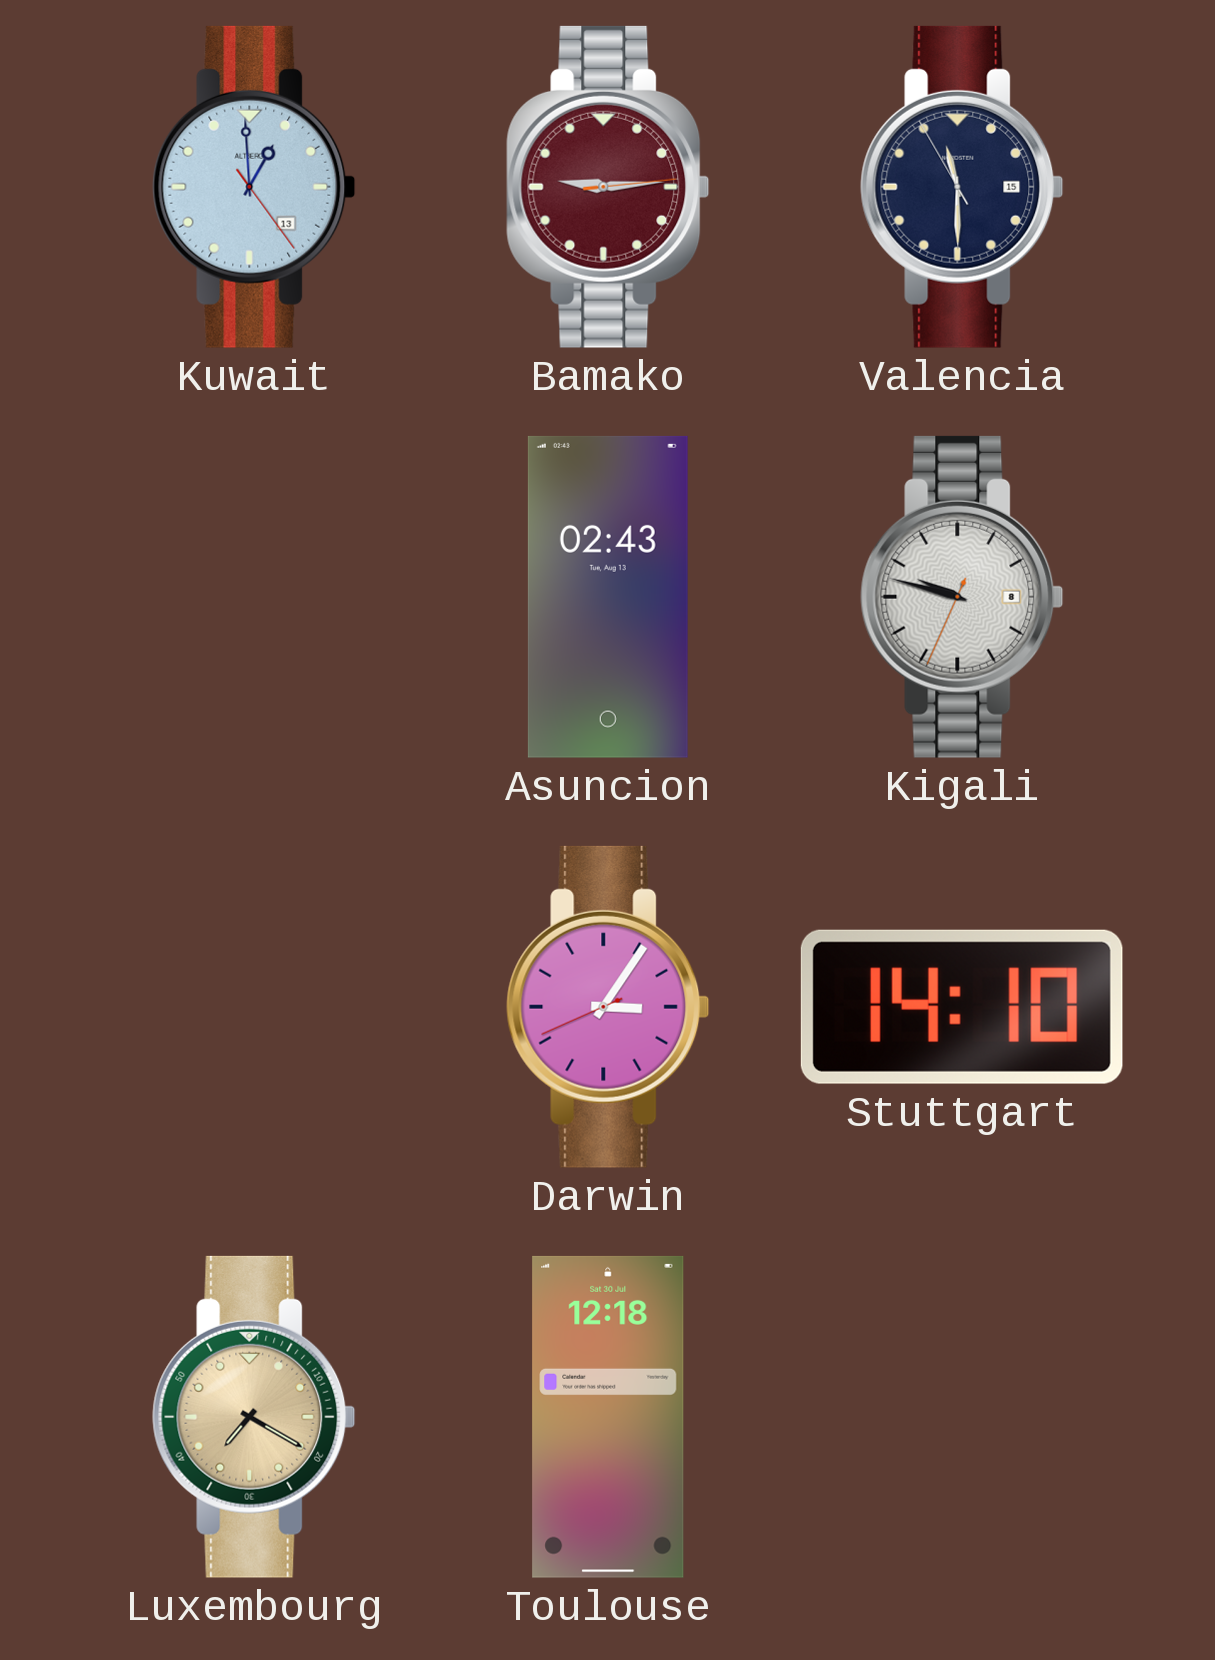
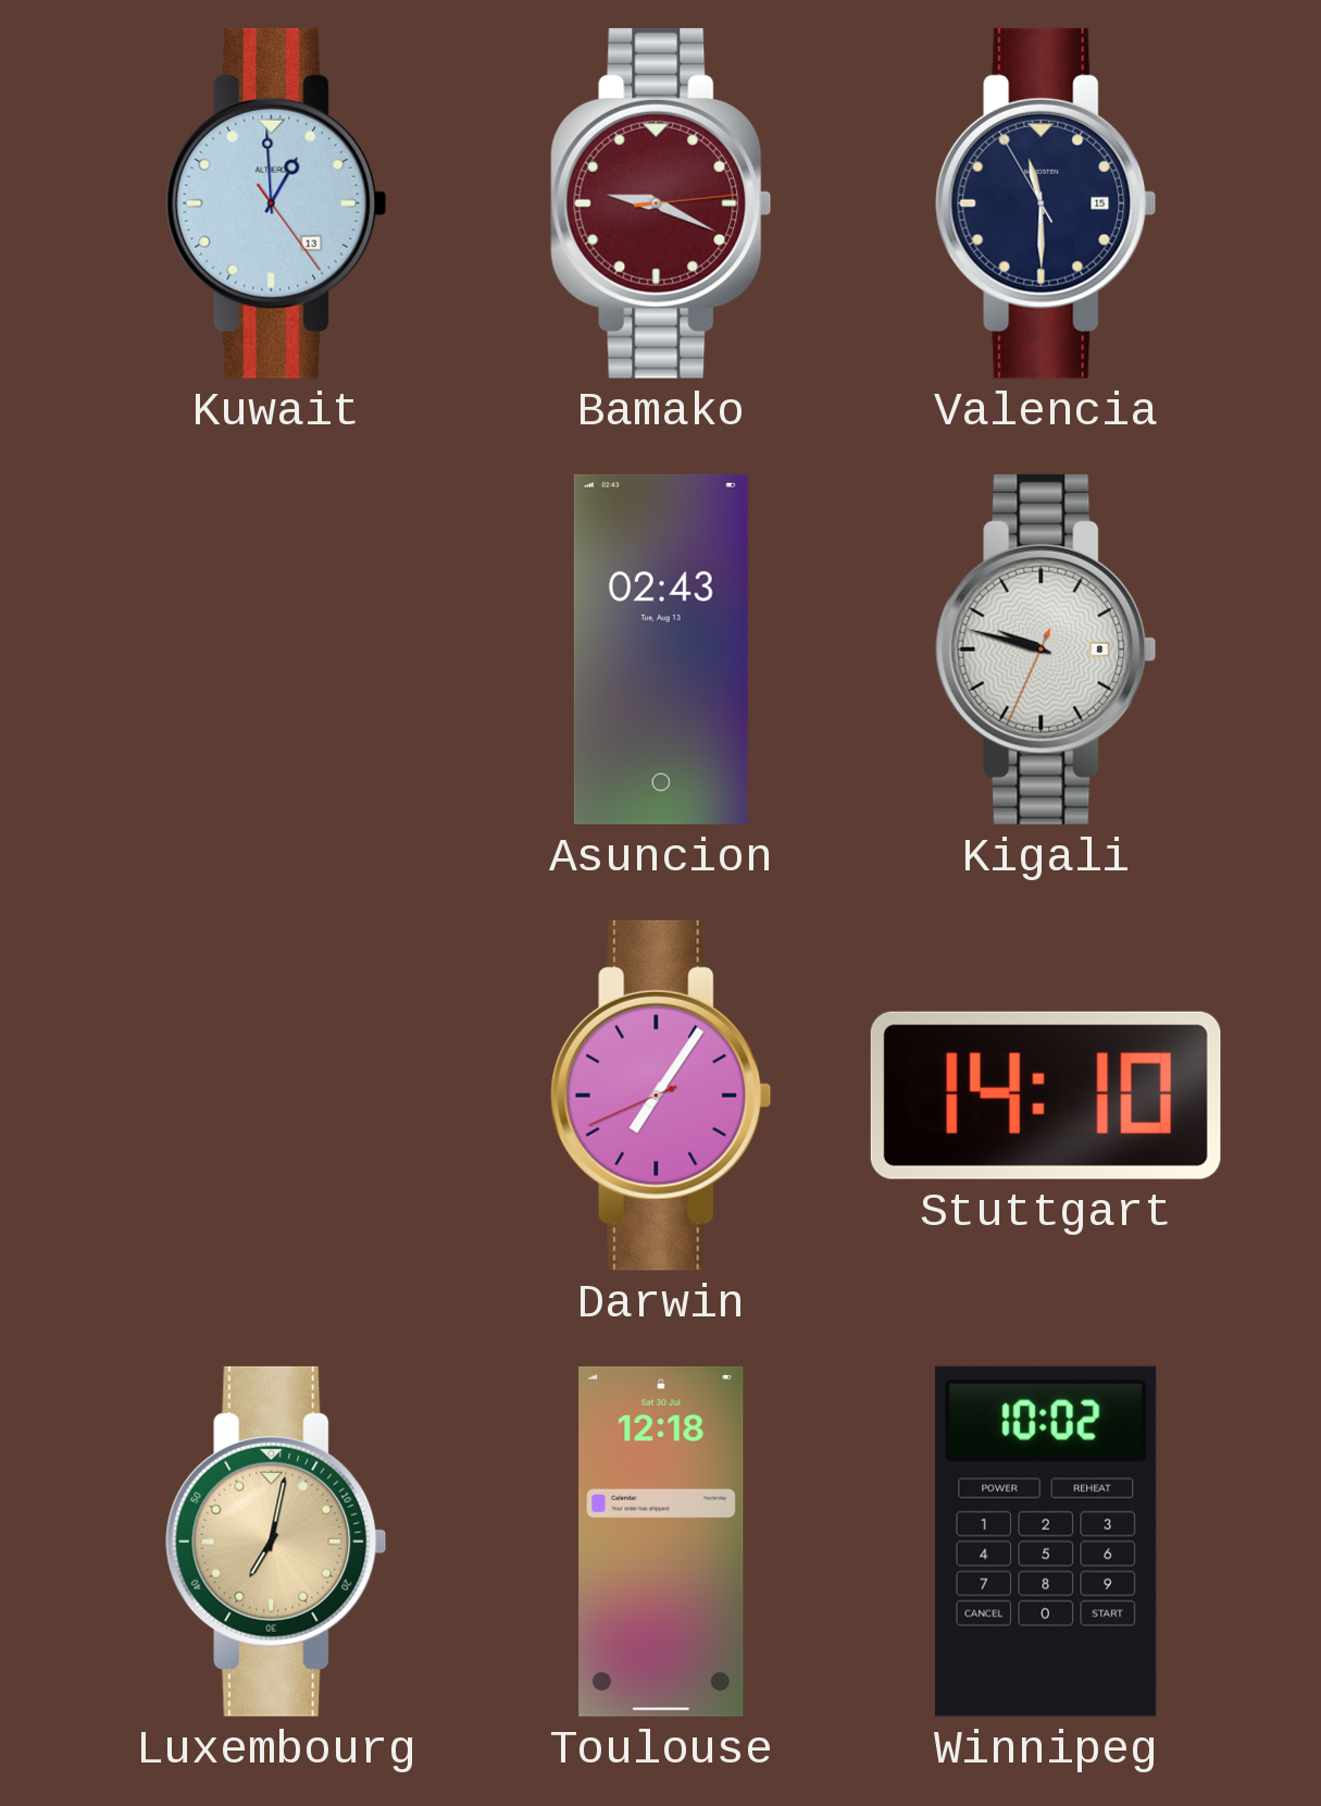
Bamako: 9:14 -> 9:19 (661, 203)
Darwin: 3:05 -> 7:05 (661, 1096)
Luxembourg: 7:20 -> 7:02 (276, 1542)
Winnipeg: none -> 10:02 (1046, 1542)
